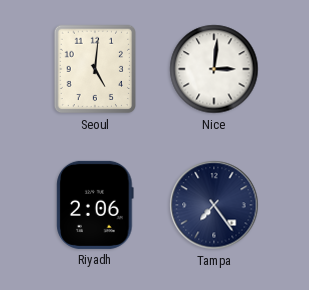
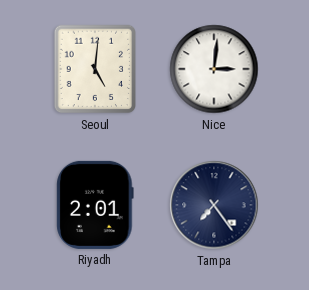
Riyadh: 2:06 -> 2:01 (95, 205)
